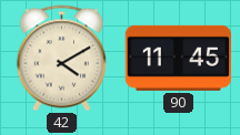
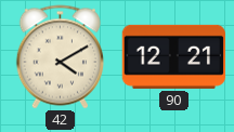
90: 11:45 -> 12:21 (173, 56)
